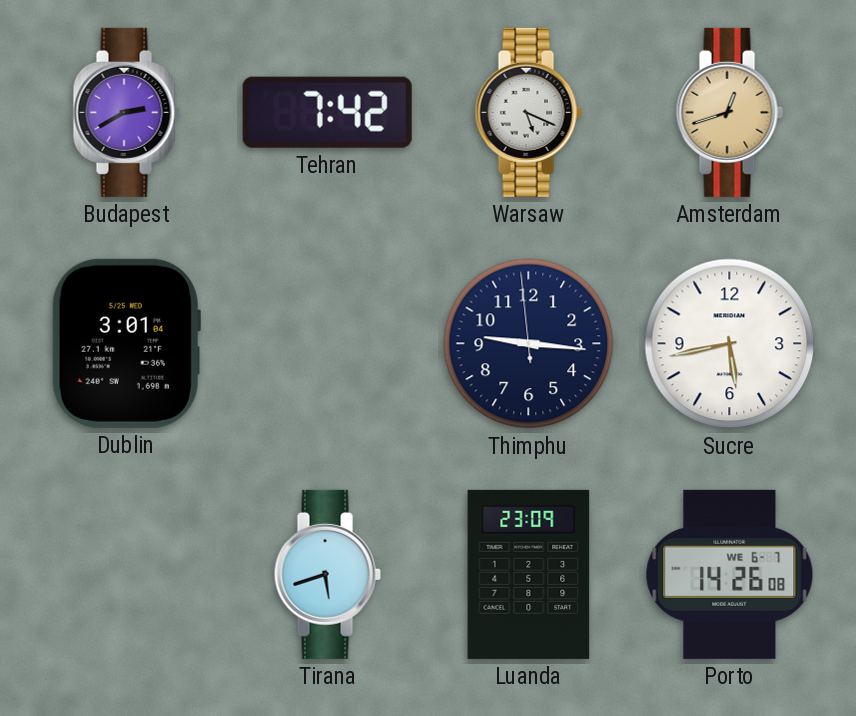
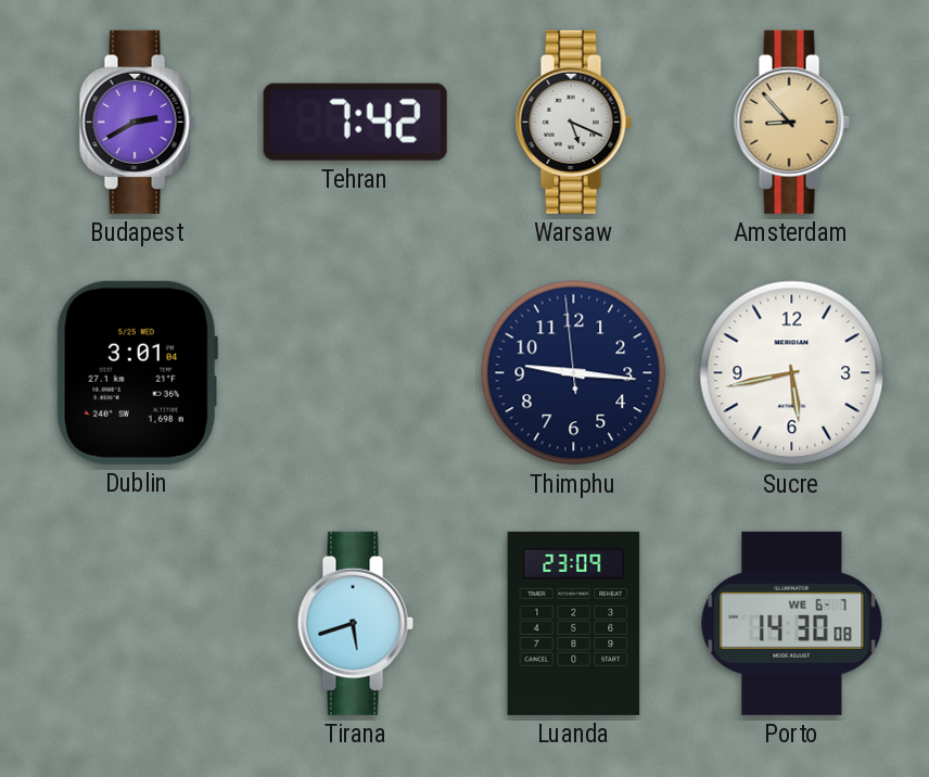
Amsterdam: 12:42 -> 8:53 (791, 122)
Porto: 14:26 -> 14:30 (792, 623)
